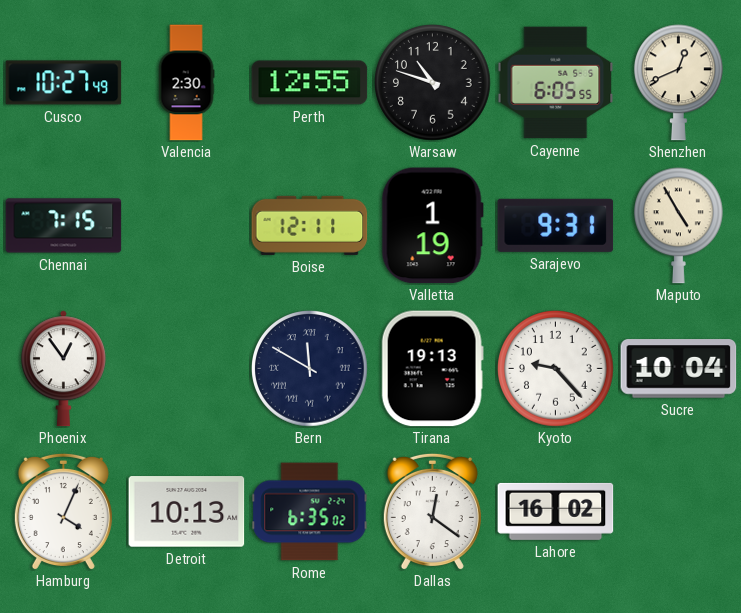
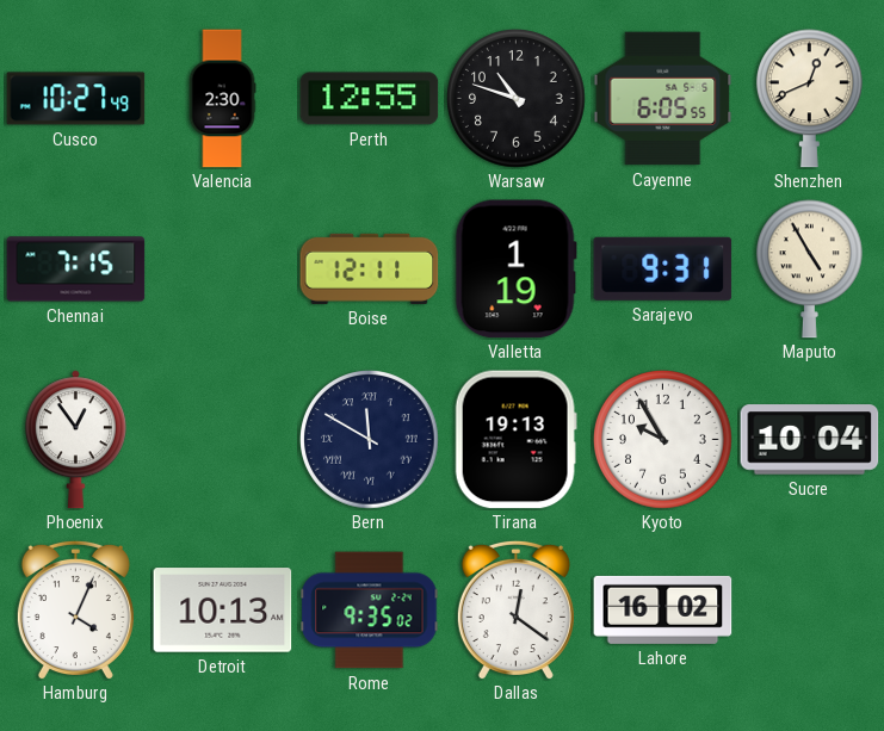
Kyoto: 9:23 -> 9:55 (663, 440)
Rome: 6:35 -> 9:35 (370, 611)
